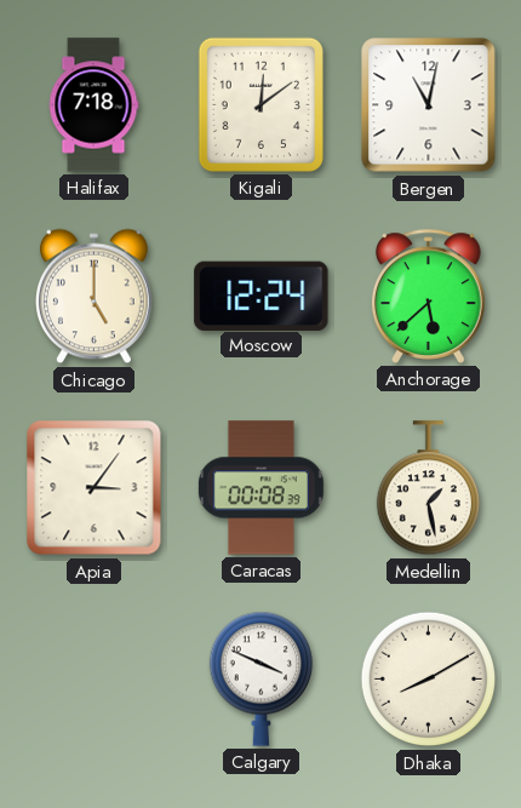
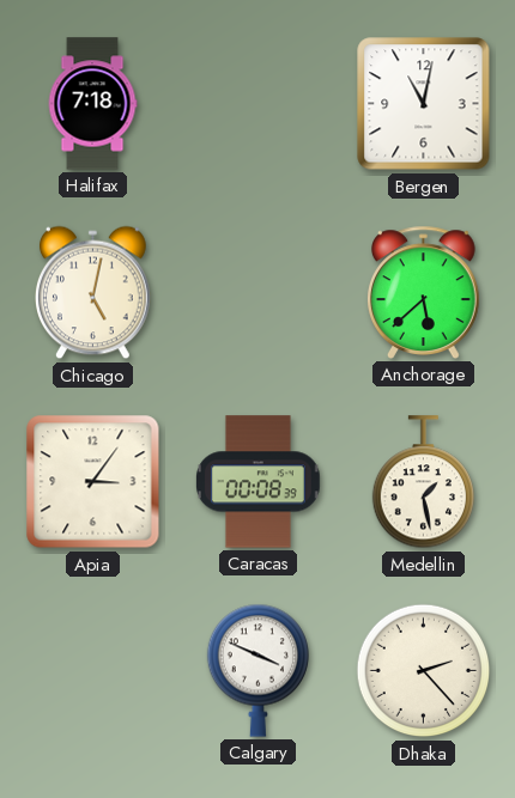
Kigali: 12:09 -> none (260, 104)
Chicago: 5:00 -> 5:02 (93, 293)
Moscow: 12:24 -> none (262, 296)
Dhaka: 8:10 -> 2:23 (424, 671)
